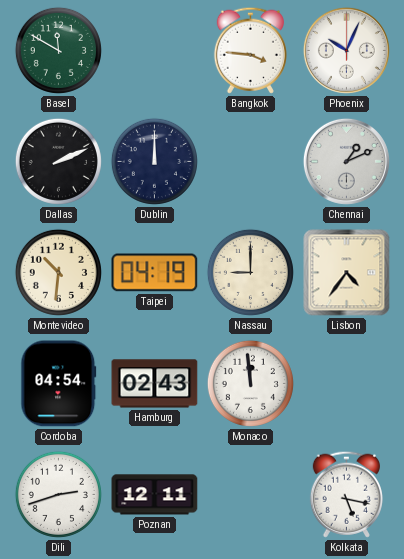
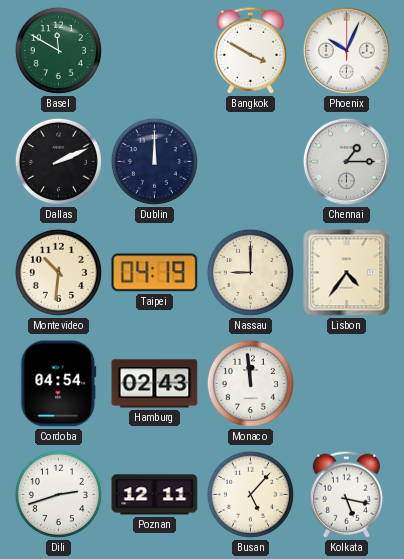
Bangkok: 3:46 -> 3:50 (250, 50)
Chennai: 1:11 -> 1:15 (346, 161)
Busan: none -> 5:07 (250, 494)
